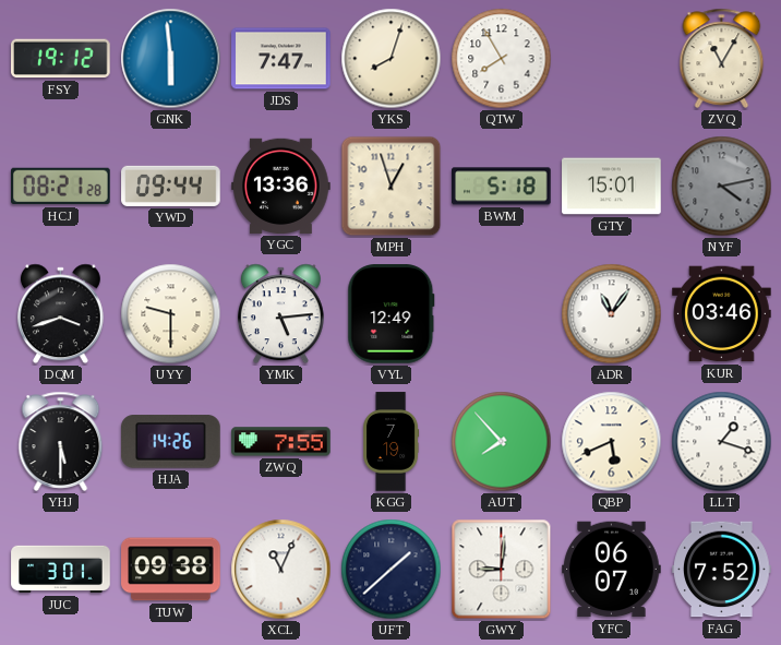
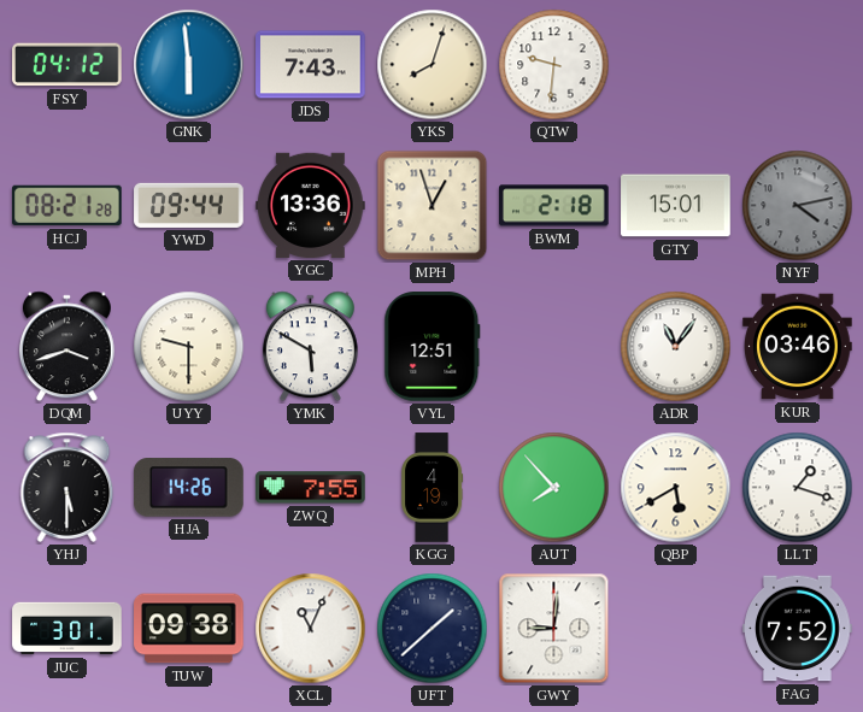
FSY: 19:12 -> 04:12 (67, 65)
JDS: 7:47 -> 7:43 (311, 65)
QTW: 7:55 -> 9:31 (554, 65)
ZVQ: 11:05 -> none (722, 58)
BWM: 5:18 -> 2:18 (554, 206)
YMK: 5:14 -> 5:50 (310, 347)
VYL: 12:49 -> 12:51 (433, 347)
KGG: 7:19 -> 4:19 (433, 488)
QBP: 5:41 -> 5:40 (676, 488)
YFC: 06:07 -> none (612, 570)
